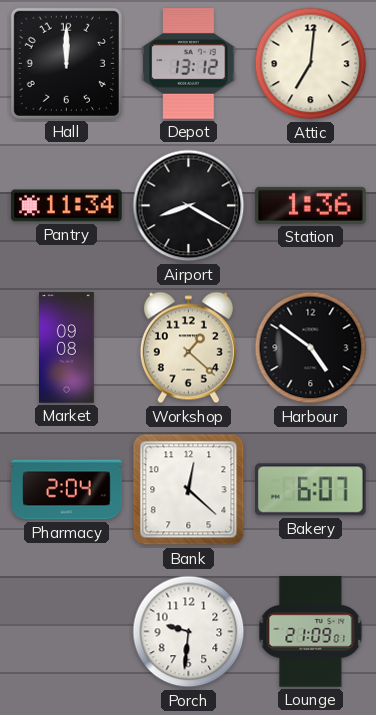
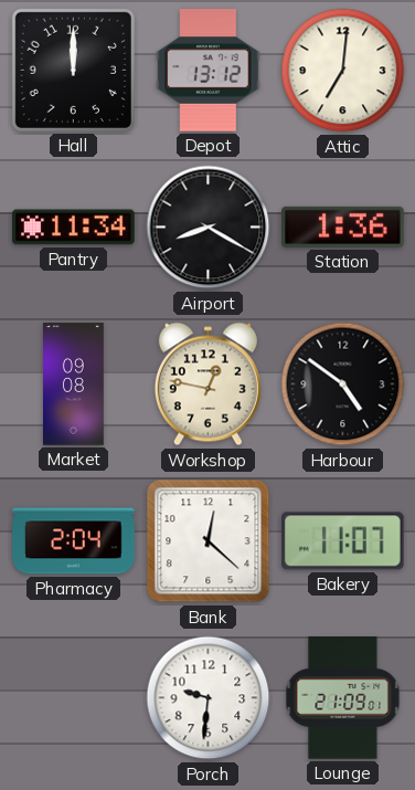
Workshop: 1:22 -> 12:47 (208, 385)
Bakery: 6:07 -> 11:07 (343, 541)
